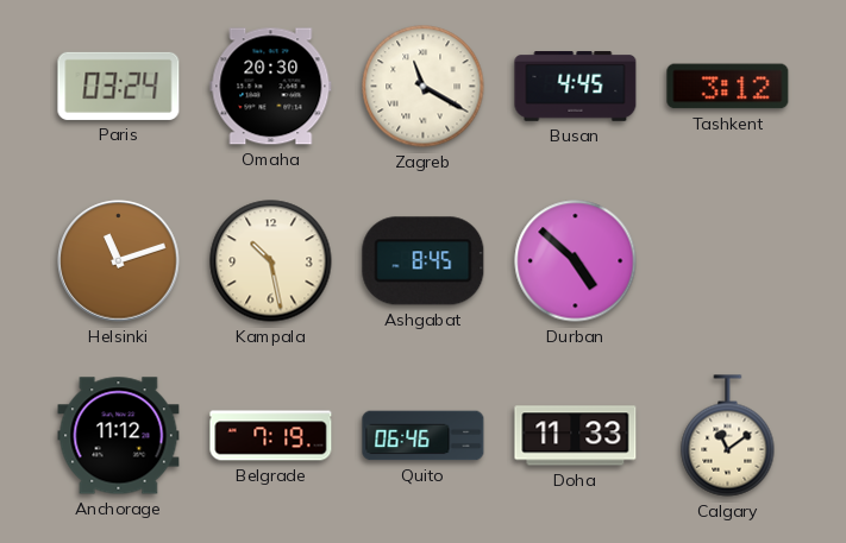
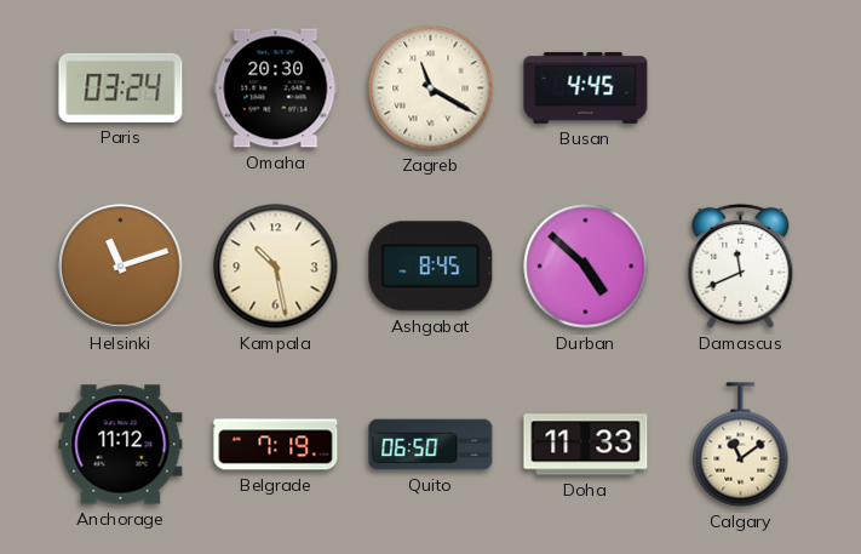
Tashkent: 3:12 -> none (728, 87)
Damascus: none -> 11:41 (741, 265)
Quito: 06:46 -> 06:50 (431, 445)
